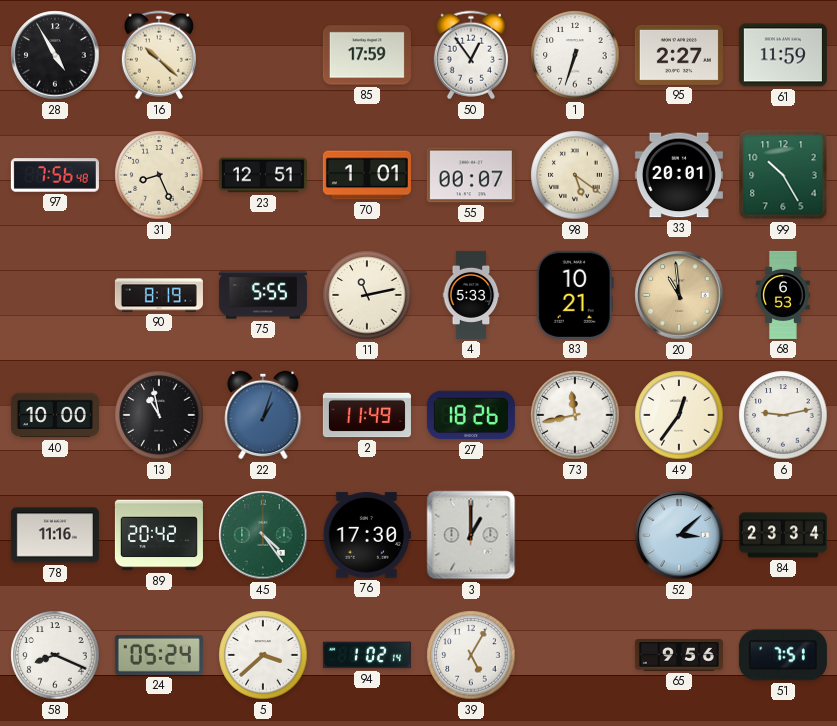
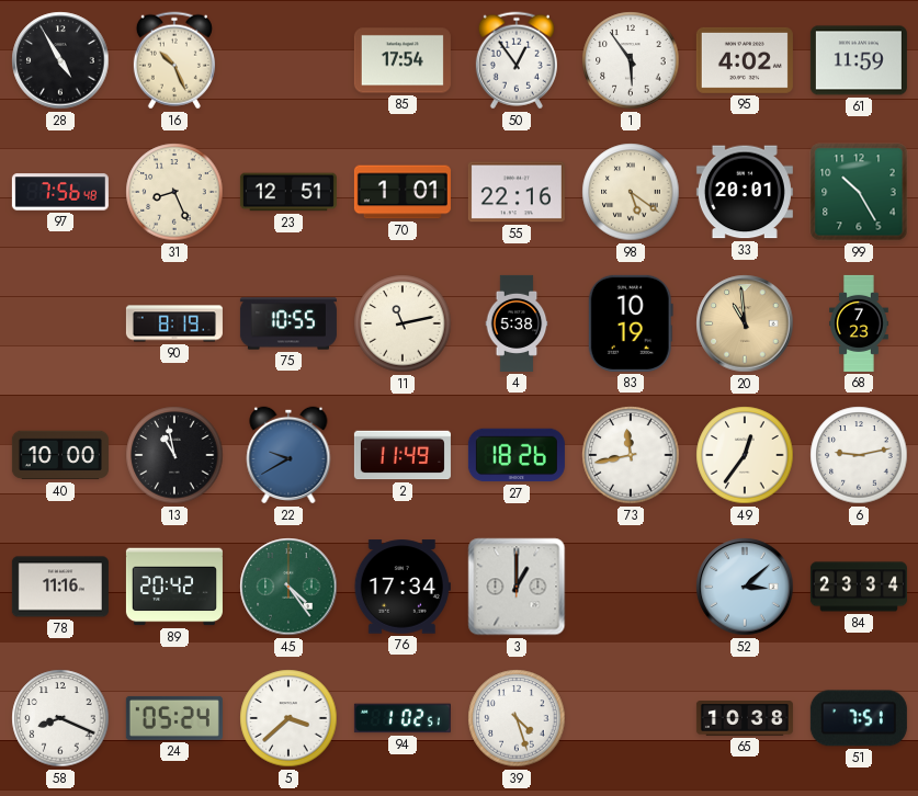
16: 10:22 -> 10:26 (174, 60)
85: 17:59 -> 17:54 (403, 60)
1: 6:33 -> 5:54 (631, 60)
95: 2:27 -> 4:02 (745, 60)
55: 00:07 -> 22:16 (517, 192)
75: 5:55 -> 10:55 (288, 323)
4: 5:33 -> 5:38 (517, 323)
83: 10:21 -> 10:19 (631, 323)
68: 6:53 -> 7:23 (860, 323)
22: 1:03 -> 9:40 (288, 455)
76: 17:30 -> 17:34 (403, 587)
94: 1:02:14 -> 1:02:51 (403, 718)
39: 5:05 -> 4:27 (517, 718)
65: 9:56 -> 10:38 (745, 718)
